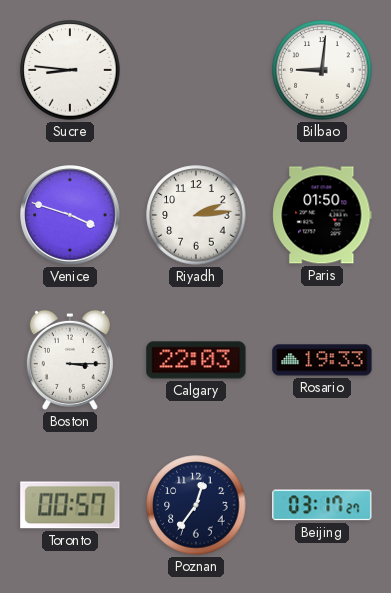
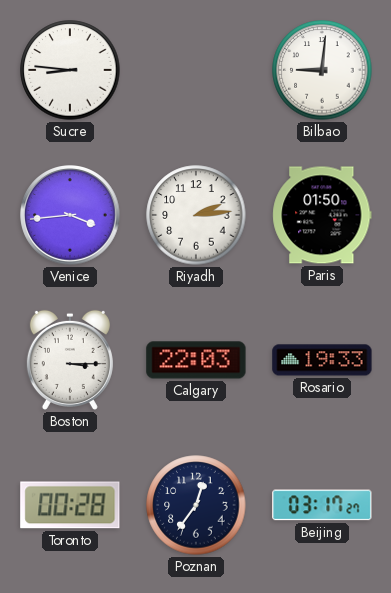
Venice: 3:48 -> 3:44 (71, 216)
Toronto: 00:57 -> 00:28 (70, 505)
